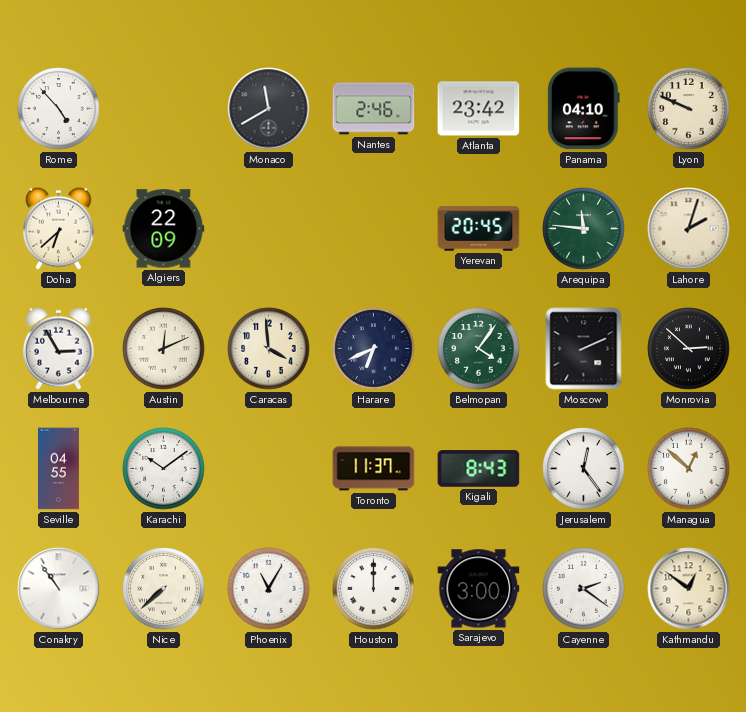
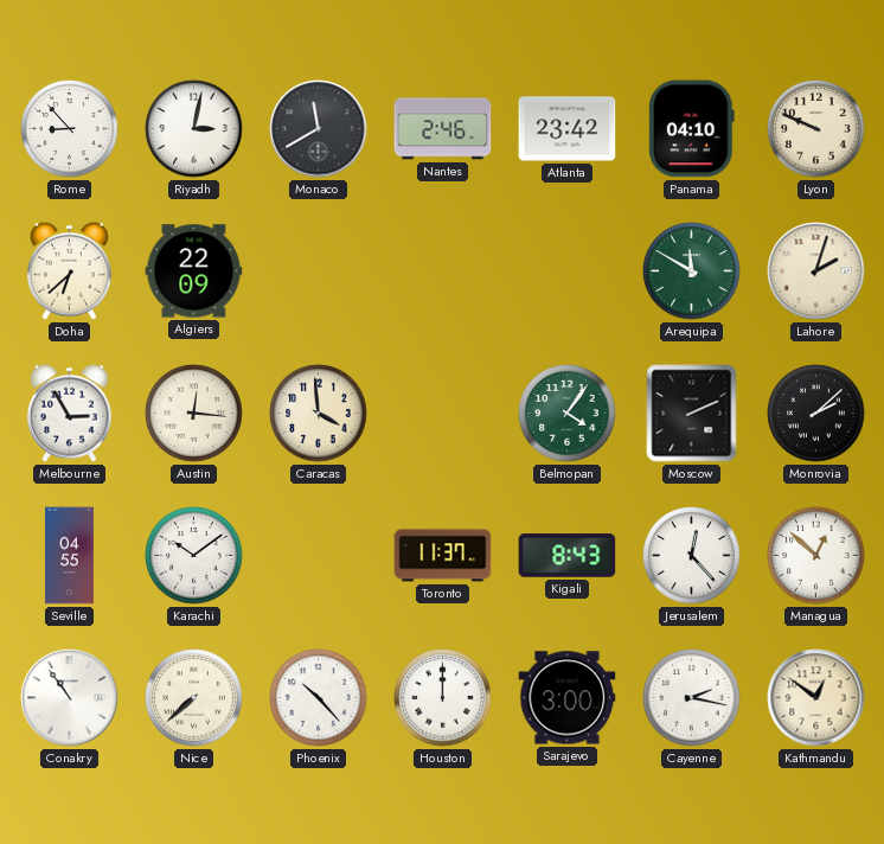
Rome: 4:53 -> 8:53 (70, 129)
Riyadh: none -> 3:02 (194, 129)
Yerevan: 20:45 -> none (479, 229)
Arequipa: 11:46 -> 11:50 (692, 271)
Austin: 12:11 -> 12:16 (194, 414)
Harare: 6:41 -> none (374, 349)
Monrovia: 2:52 -> 2:08 (816, 414)
Jerusalem: 12:24 -> 12:23 (692, 556)
Phoenix: 11:05 -> 10:23 (319, 698)
Cayenne: 2:21 -> 2:17 (692, 698)
